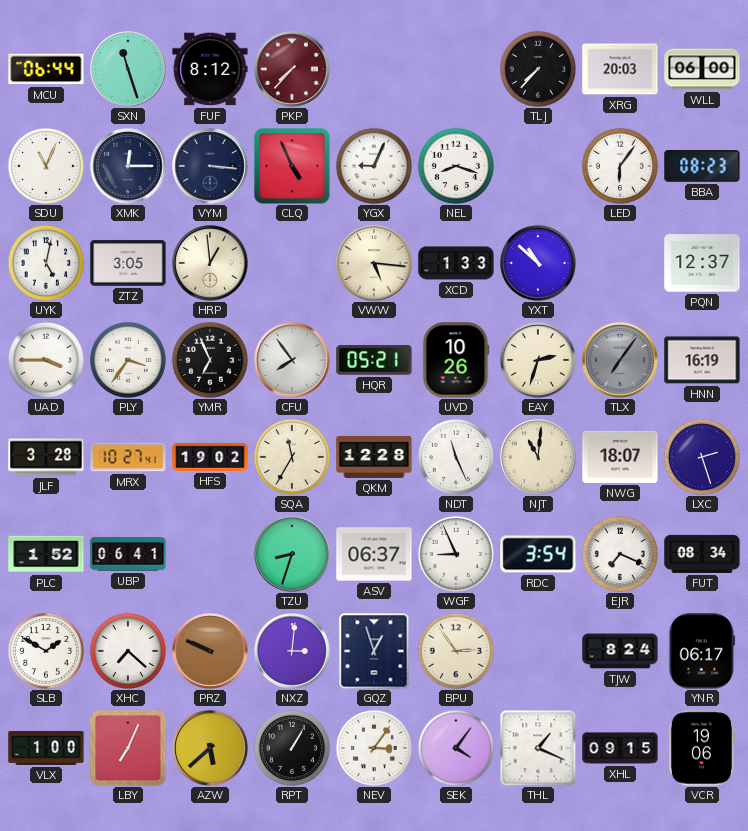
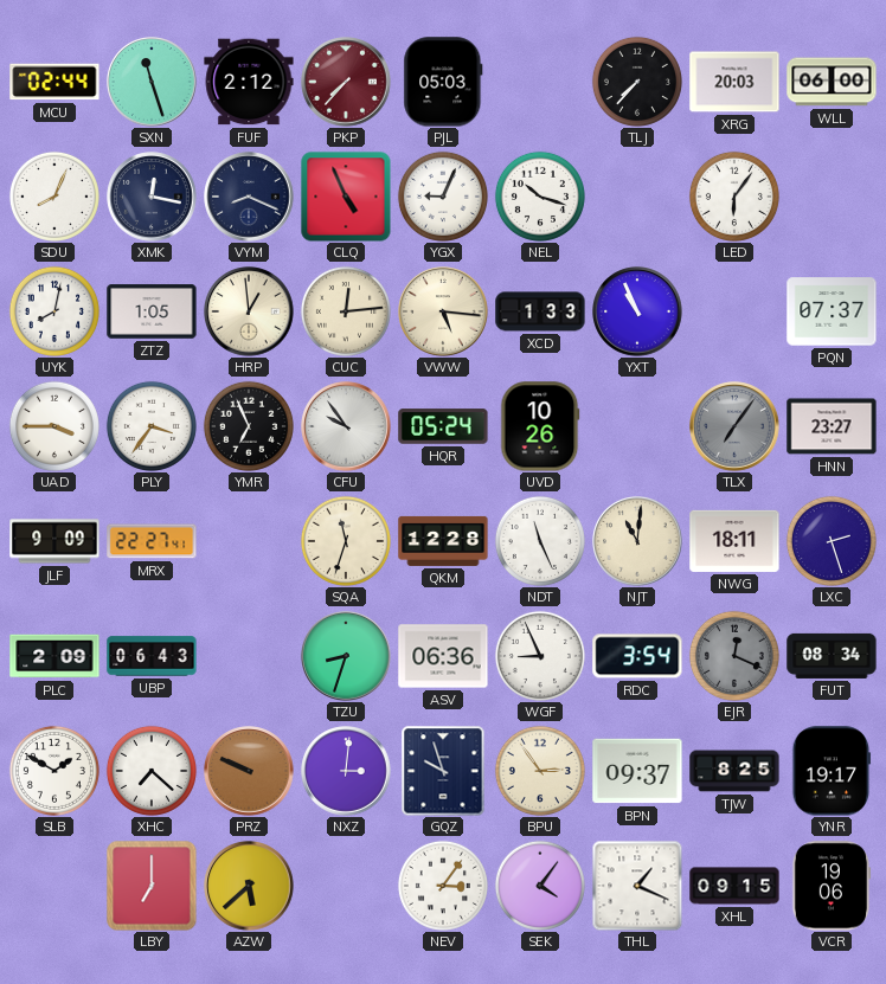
MCU: 06:44 -> 02:44 (54, 82)
FUF: 8:12 -> 2:12 (249, 82)
PJL: none -> 05:03 (443, 82)
SDU: 11:04 -> 8:04 (54, 197)
XMK: 12:15 -> 12:17 (152, 197)
VYM: 3:16 -> 8:19 (249, 197)
NEL: 8:18 -> 10:18 (540, 197)
BBA: 08:23 -> none (702, 167)
UYK: 5:02 -> 8:02 (54, 311)
ZTZ: 3:05 -> 1:05 (152, 311)
CUC: none -> 12:14 (346, 311)
YXT: 10:52 -> 10:56 (637, 311)
PQN: 12:37 -> 07:37 (832, 311)
CFU: 7:54 -> 9:54 (346, 426)
HQR: 05:21 -> 05:24 (443, 426)
EAY: 2:33 -> none (538, 360)
HNN: 16:19 -> 23:27 (832, 426)
JLF: 3:28 -> 9:09 (54, 541)
MRX: 10:27 -> 22:27 (152, 541)
HFS: 19:02 -> none (210, 457)
SQA: 11:35 -> 11:33 (346, 541)
NWG: 18:07 -> 18:11 (734, 541)
PLC: 1:52 -> 2:09 (54, 656)
UBP: 06:41 -> 06:43 (152, 656)
ASV: 06:37 -> 06:36 (443, 656)
EJR: 7:19 -> 12:19 (734, 656)
EJR dial: white -> grey (734, 656)
GQZ: 12:57 -> 9:57 (443, 771)
BPN: none -> 09:37 (637, 771)
TJW: 8:24 -> 8:25 (734, 771)
YNR: 06:17 -> 19:17 (832, 771)
VLX: 1:00 -> none (46, 748)
LBY: 7:04 -> 7:00 (152, 886)
RPT: 1:05 -> none (292, 748)
